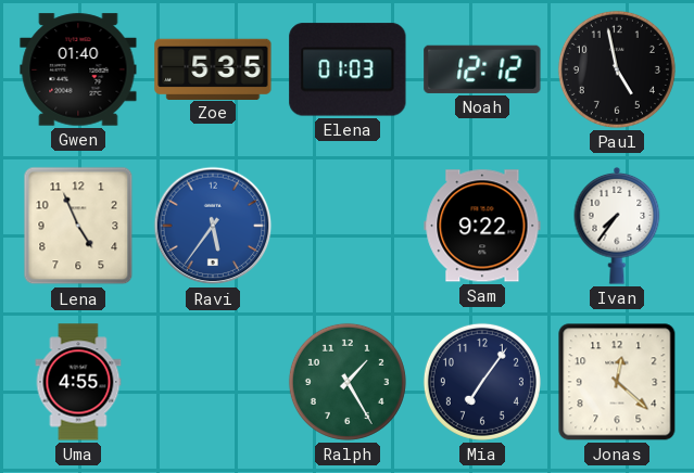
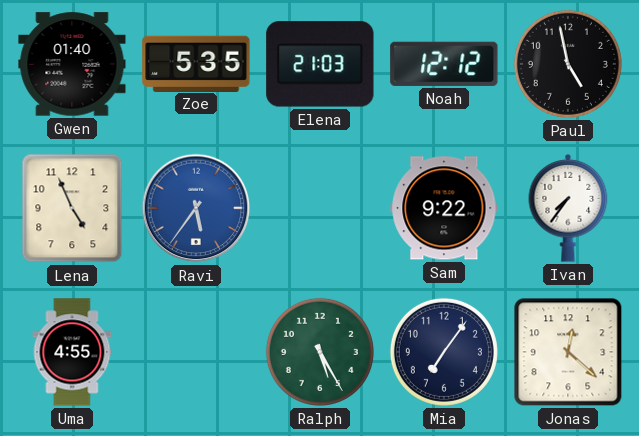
Elena: 01:03 -> 21:03 (320, 64)
Ralph: 1:25 -> 5:25 (320, 352)
